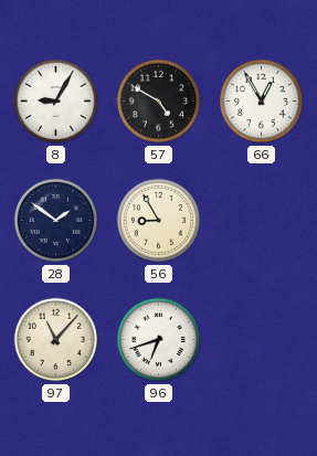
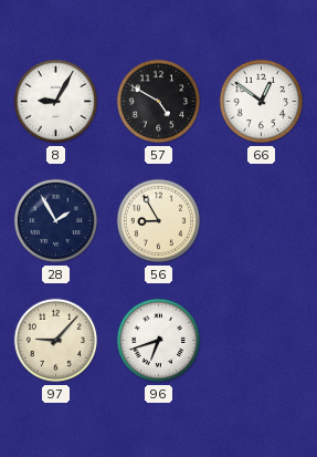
66: 12:55 -> 12:51 (262, 102)
28: 1:51 -> 1:55 (56, 221)
97: 11:07 -> 9:07 (56, 341)
